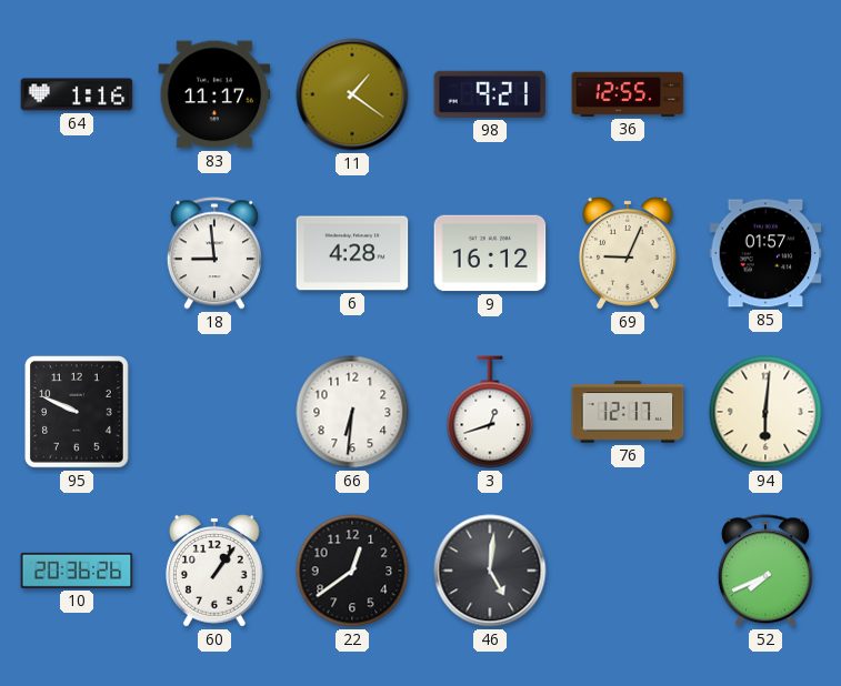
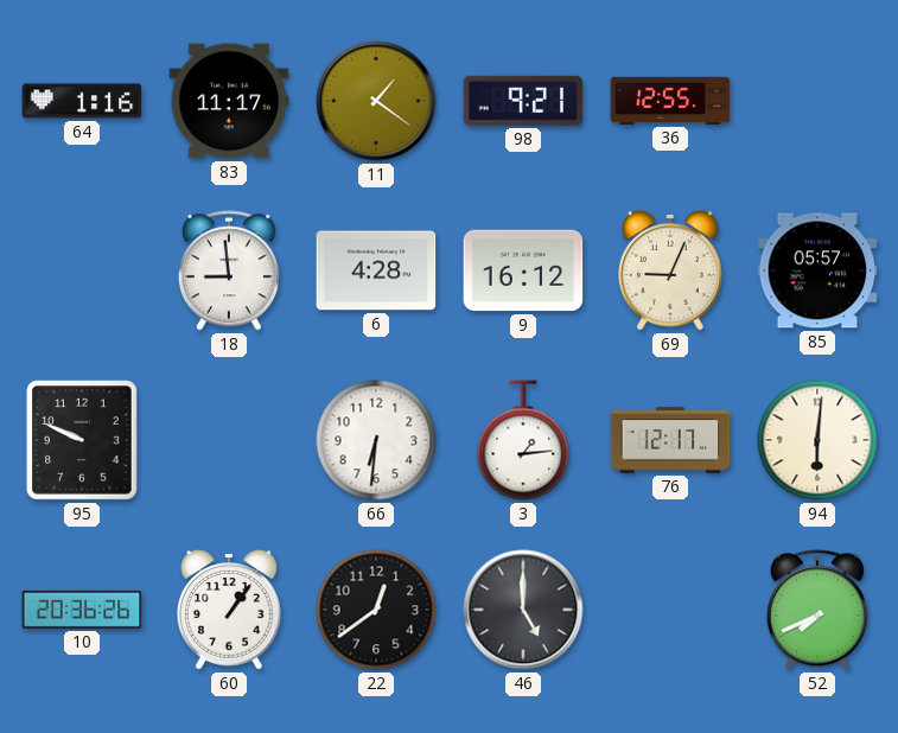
85: 01:57 -> 05:57 (817, 270)
3: 12:42 -> 1:14 (523, 440)
46: 5:01 -> 5:00 (523, 610)
